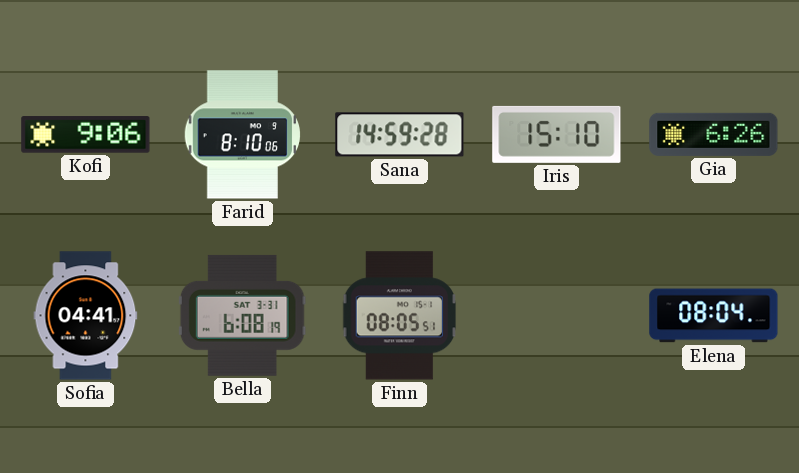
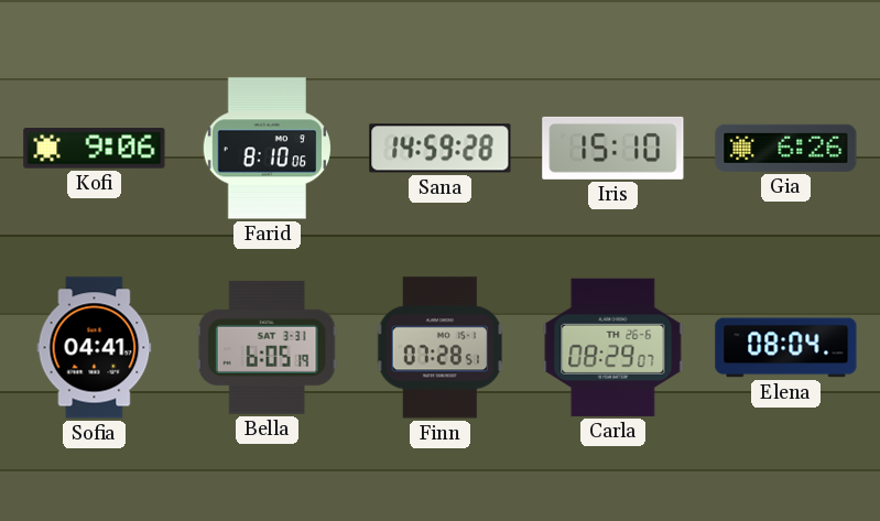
Bella: 6:08 -> 6:05 (267, 347)
Finn: 08:05 -> 07:28 (441, 348)
Carla: none -> 08:29 (613, 347)
